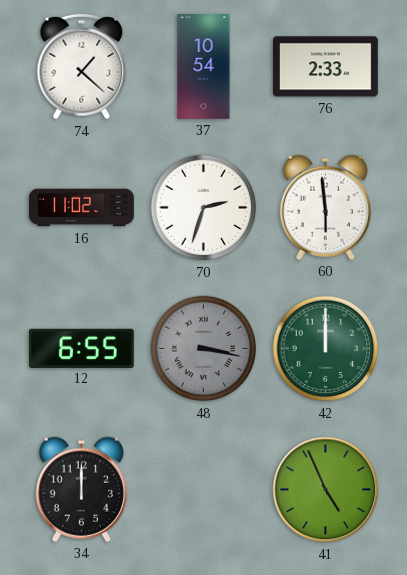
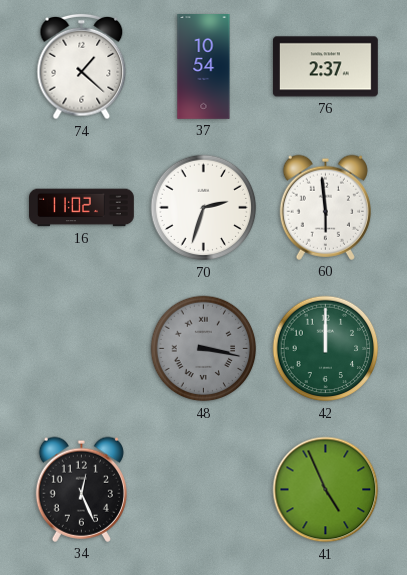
76: 2:33 -> 2:37 (325, 67)
12: 6:55 -> none (81, 348)
34: 12:00 -> 12:26 (81, 489)
